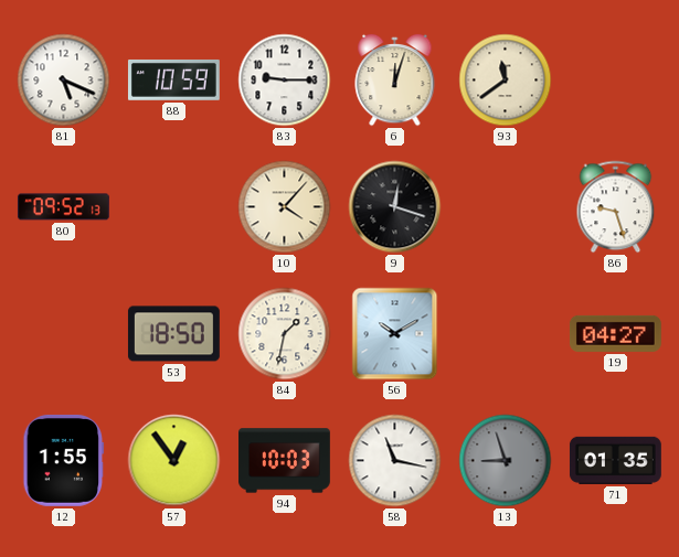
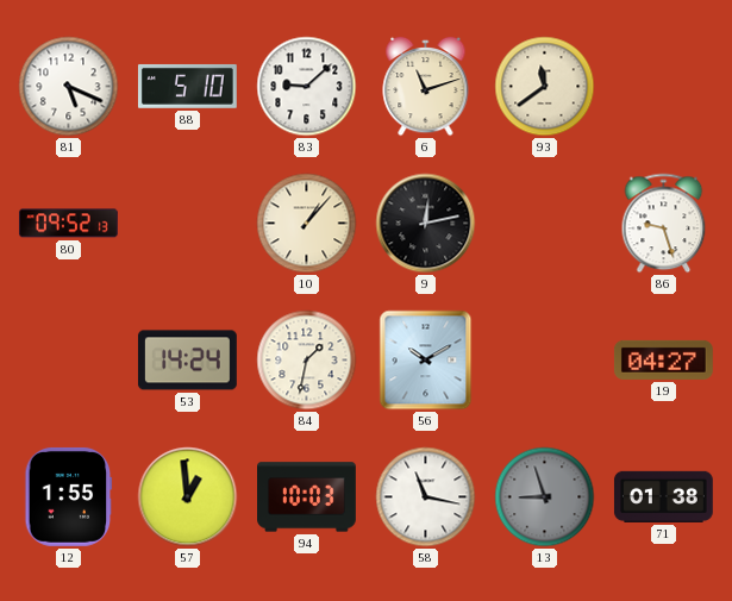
88: 10:59 -> 5:10 (187, 86)
83: 9:15 -> 9:08 (307, 87)
6: 12:03 -> 11:12 (426, 87)
10: 4:07 -> 1:07 (307, 224)
9: 12:18 -> 12:13 (426, 224)
53: 18:50 -> 14:24 (187, 361)
57: 12:54 -> 12:59 (188, 497)
71: 01:35 -> 01:38 (663, 496)
